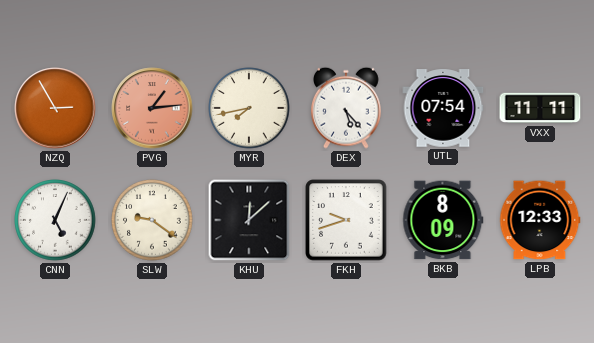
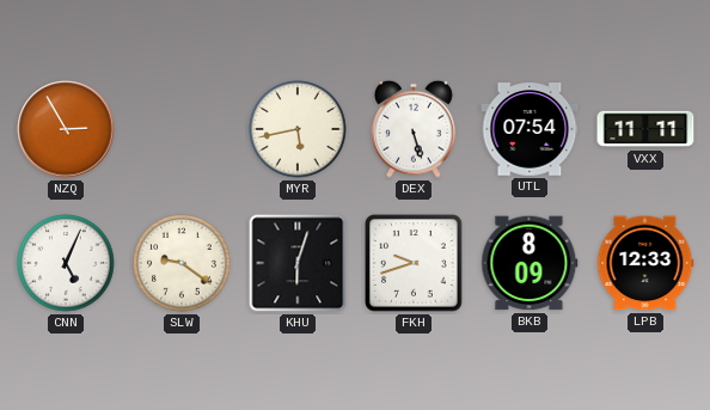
PVG: 1:14 -> none (152, 108)
MYR: 7:43 -> 5:43 (298, 129)
DEX: 5:23 -> 5:27 (415, 129)
KHU: 12:08 -> 6:03 (298, 263)
